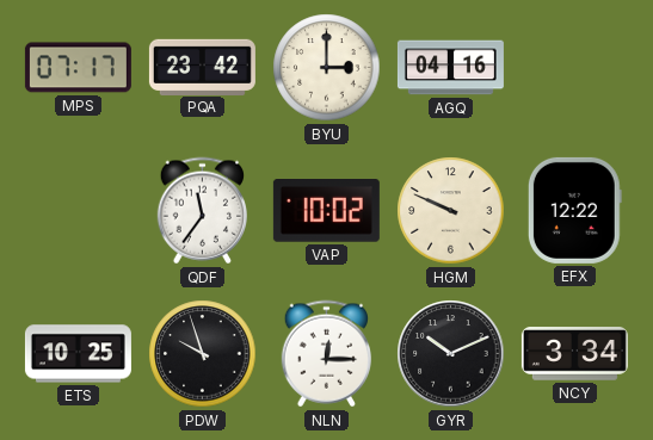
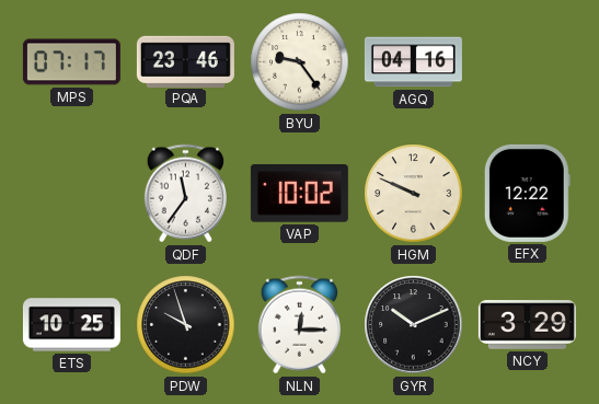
PQA: 23:42 -> 23:46 (185, 61)
BYU: 3:00 -> 9:24 (300, 62)
NCY: 3:34 -> 3:29 (527, 325)
